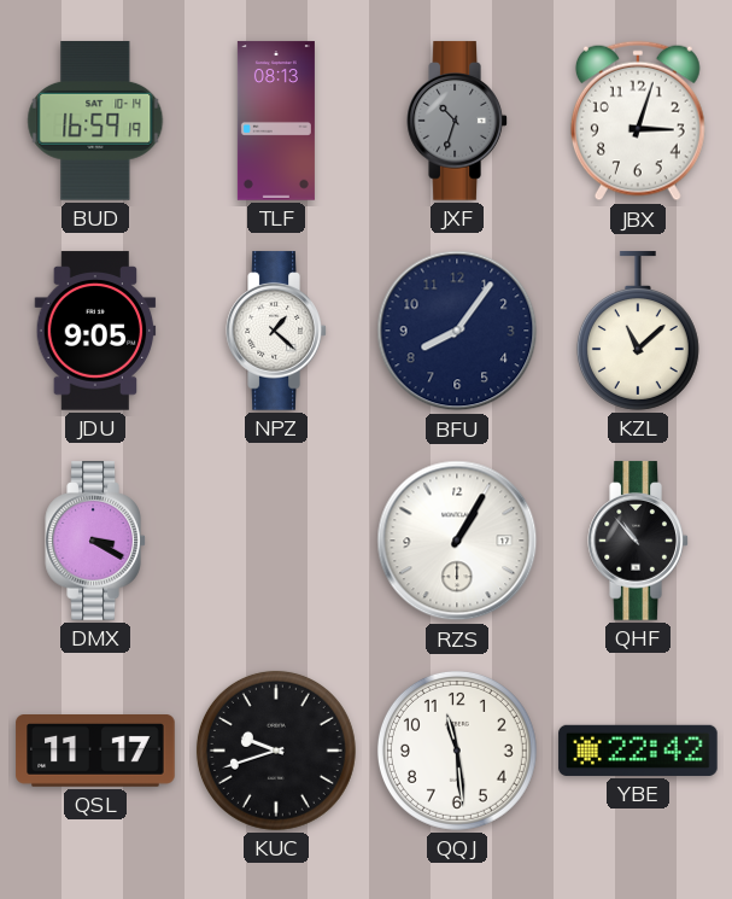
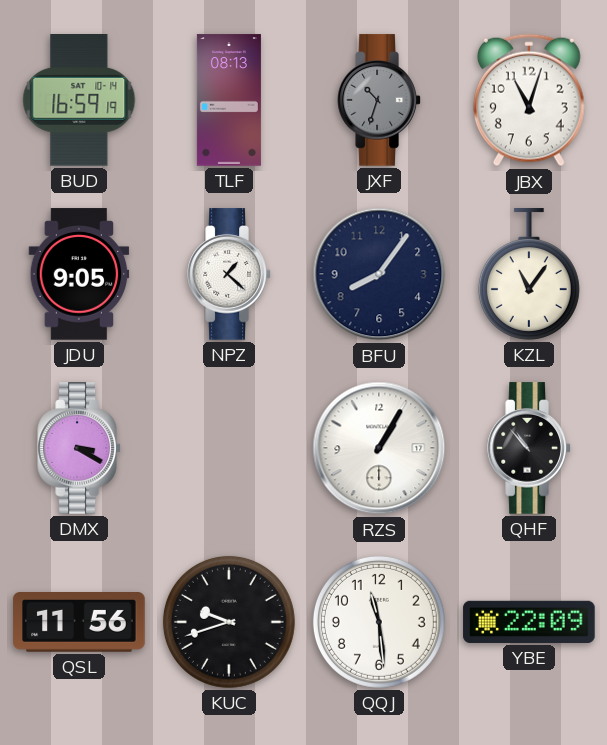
JBX: 3:03 -> 11:03 (529, 100)
KZL: 11:08 -> 11:06 (529, 274)
QSL: 11:17 -> 11:56 (79, 623)
YBE: 22:42 -> 22:09 (529, 622)
